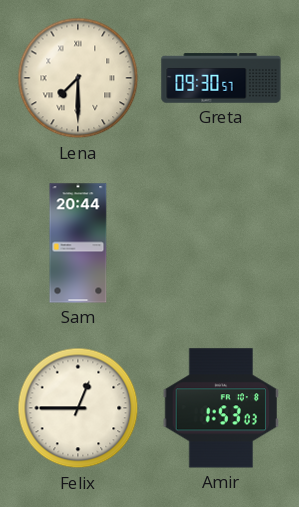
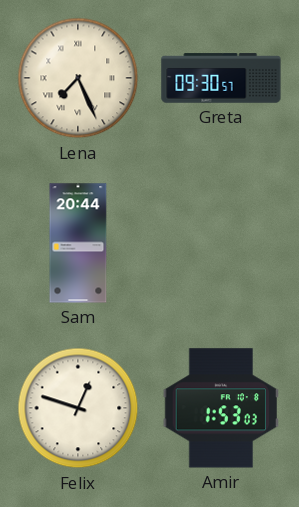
Lena: 7:30 -> 7:26 (78, 78)
Felix: 12:45 -> 12:48 (78, 408)
